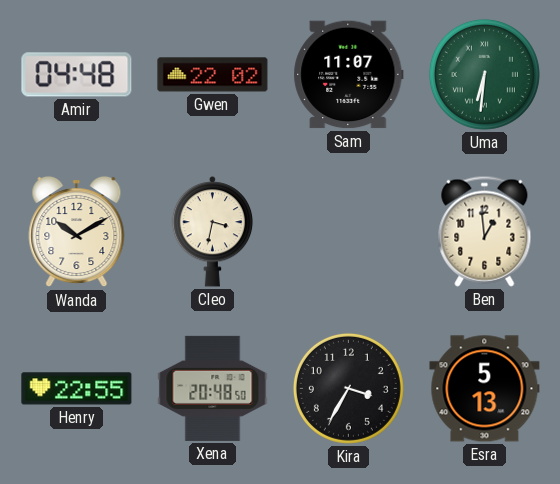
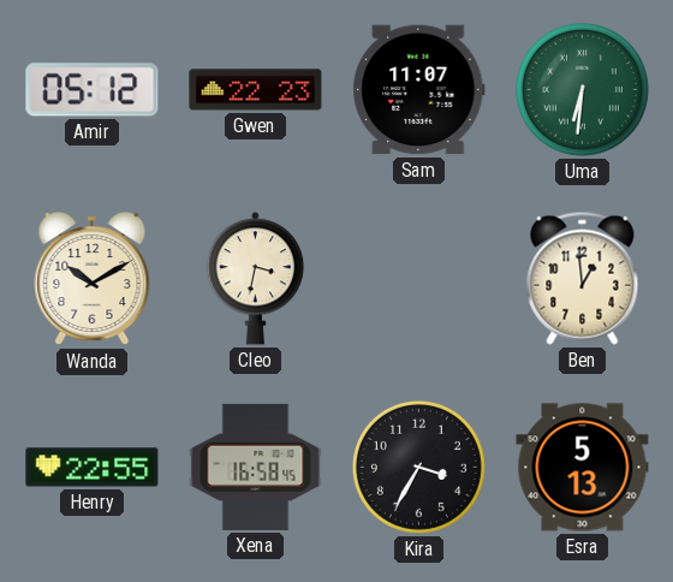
Amir: 04:48 -> 05:12 (93, 90)
Gwen: 22:02 -> 22:23 (256, 90)
Xena: 20:48 -> 16:58 (256, 467)
